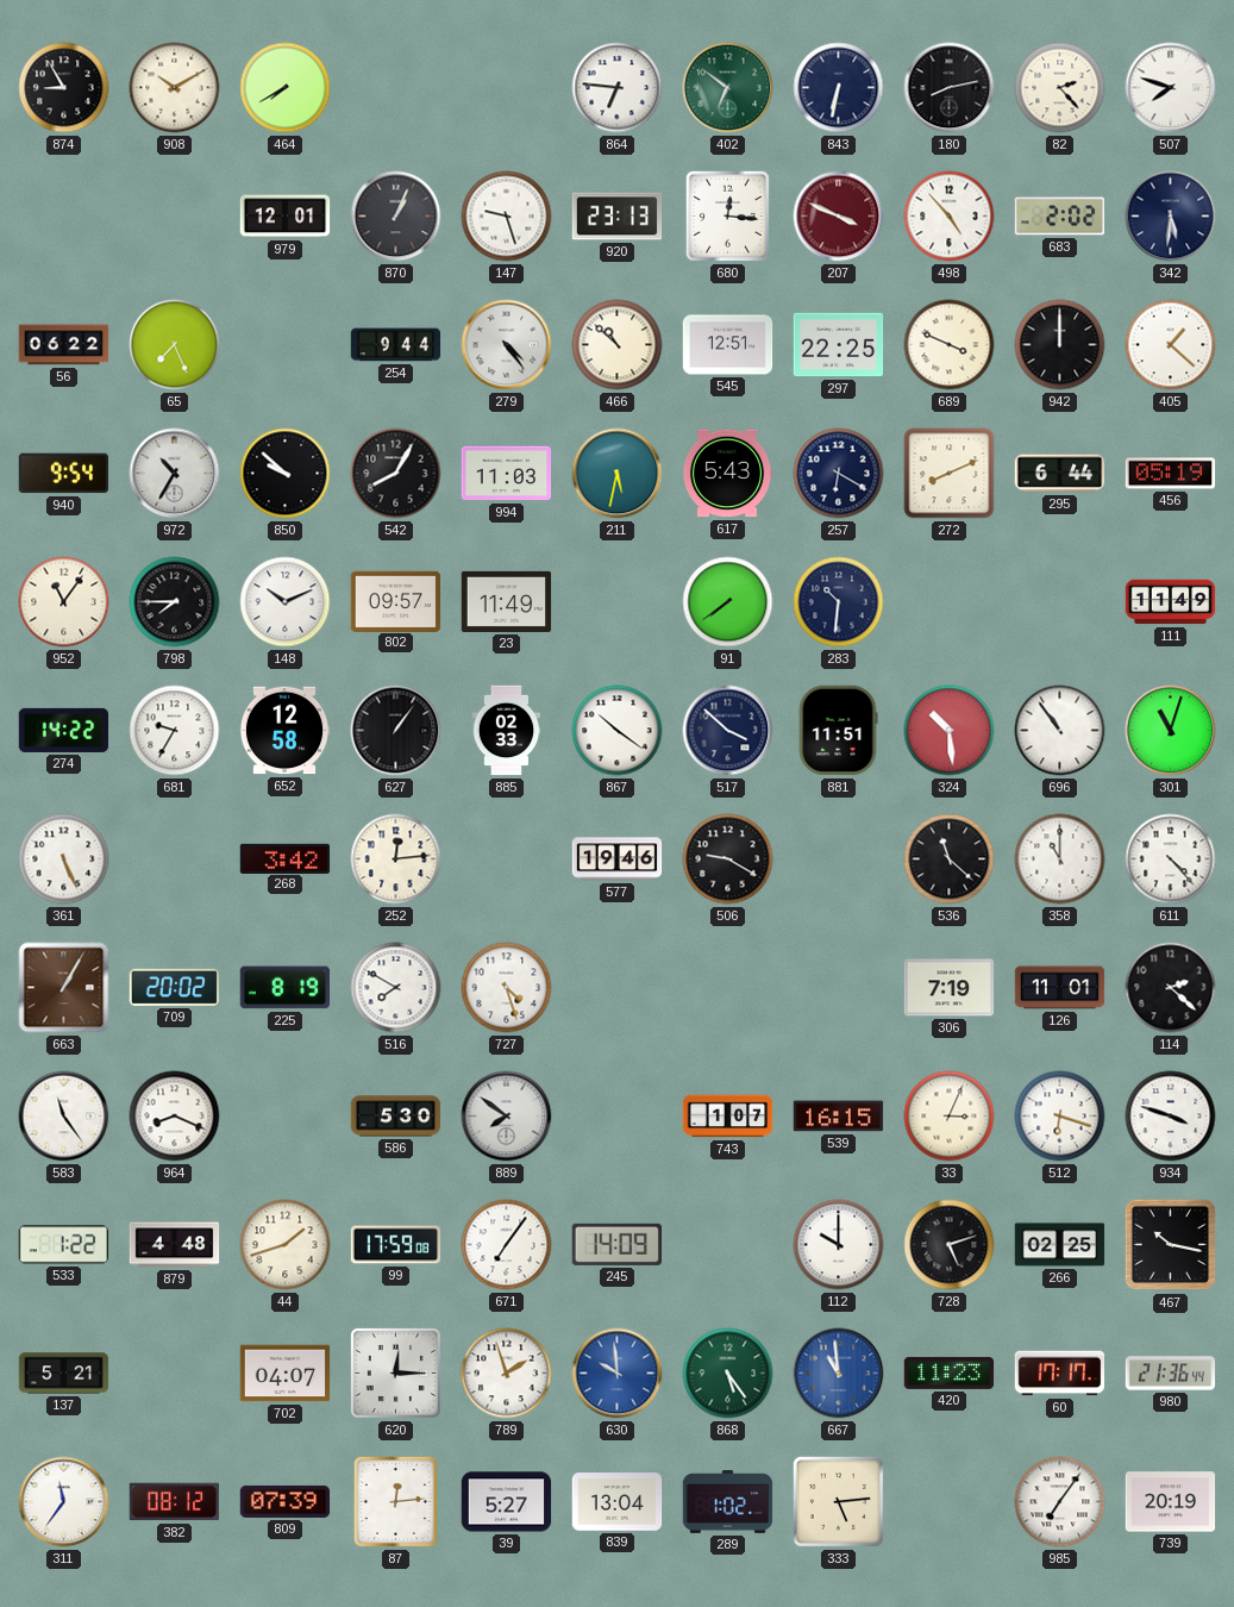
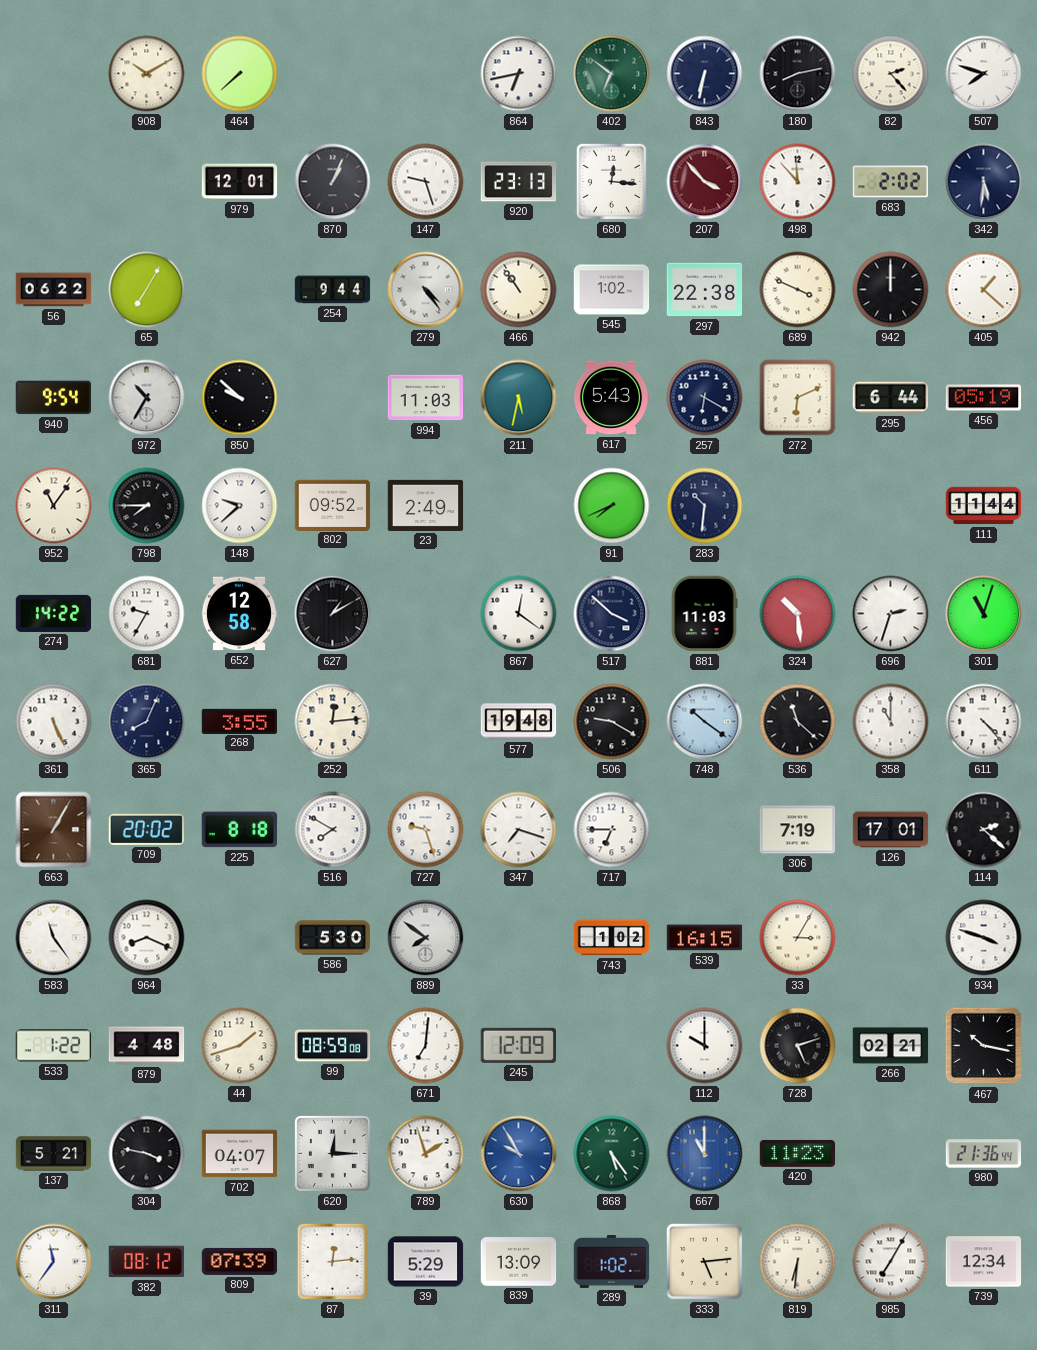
874: 8:55 -> none (64, 88)
464: 7:40 -> 7:38 (240, 74)
864: 6:46 -> 6:43 (519, 74)
207: 3:49 -> 3:53 (705, 182)
498: 4:53 -> 11:53 (798, 182)
65: 7:26 -> 7:05 (147, 290)
466: 10:52 -> 10:54 (519, 290)
545: 12:51 -> 1:02 (612, 290)
297: 22:25 -> 22:38 (705, 290)
542: 8:05 -> none (396, 474)
272: 8:11 -> 6:11 (798, 398)
148: 10:11 -> 9:38 (240, 506)
802: 09:57 -> 09:52 (333, 505)
23: 11:49 -> 2:49 (426, 505)
91: 7:39 -> 7:41 (612, 506)
111: 11:49 -> 11:44 (984, 506)
627: 1:06 -> 1:10 (333, 614)
885: 02:33 -> none (507, 731)
867: 10:21 -> 12:21 (519, 614)
881: 11:51 -> 11:03 (704, 614)
696: 10:54 -> 2:33 (891, 614)
365: none -> 8:04 (147, 722)
268: 3:42 -> 3:55 (240, 721)
577: 19:46 -> 19:48 (519, 722)
748: none -> 10:21 (705, 722)
225: 8:19 -> 8:18 (239, 830)
727: 4:27 -> 9:27 (426, 830)
347: none -> 7:18 (519, 830)
717: none -> 6:45 (612, 830)
126: 11:01 -> 17:01 (891, 830)
743: 1:07 -> 1:02 (612, 938)
33: 3:04 -> 3:05 (798, 938)
512: 6:18 -> none (1060, 1117)
99: 17:59 -> 08:59 (333, 1046)
671: 7:06 -> 7:01 (426, 1046)
245: 14:09 -> 12:09 (518, 1045)
266: 02:25 -> 02:21 (891, 1046)
304: none -> 3:47 (147, 1154)
630: 9:59 -> 9:55 (519, 1154)
667: 10:59 -> 11:00 (705, 1154)
60: 17:17 -> none (1060, 1374)
39: 5:27 -> 5:29 (426, 1262)
839: 13:04 -> 13:09 (519, 1262)
819: none -> 6:31 (798, 1262)
985: 7:06 -> 7:05 (891, 1262)
739: 20:19 -> 12:34 (984, 1262)
